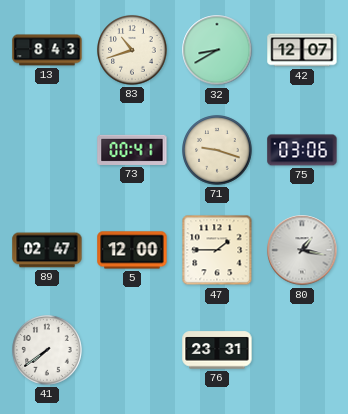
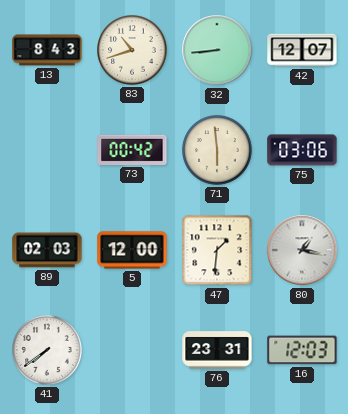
32: 8:40 -> 8:44 (217, 50)
73: 00:41 -> 00:42 (132, 150)
71: 9:18 -> 5:59 (217, 150)
89: 02:47 -> 02:03 (47, 250)
47: 1:45 -> 1:31 (217, 250)
16: none -> 12:03 (302, 350)
